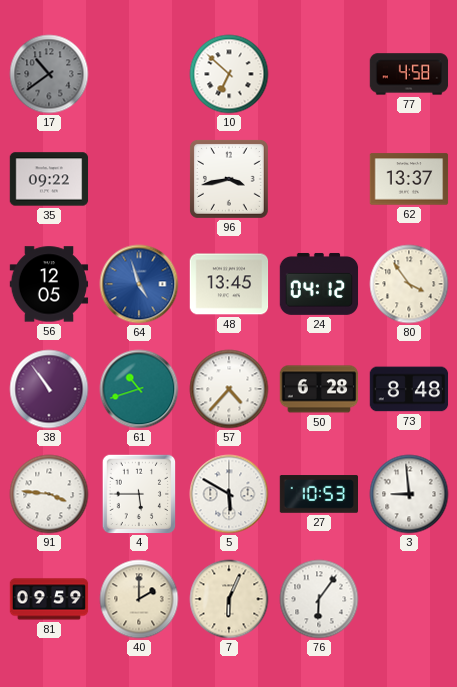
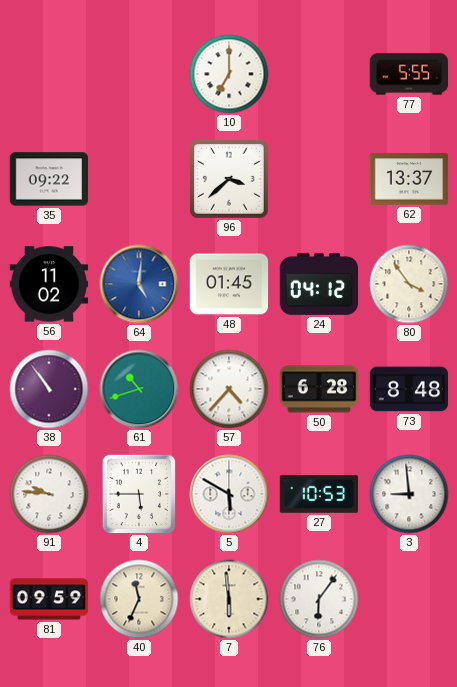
17: 10:39 -> none (49, 74)
10: 6:52 -> 7:00 (229, 74)
77: 4:58 -> 5:55 (409, 74)
96: 3:43 -> 3:38 (229, 179)
56: 12:05 -> 11:02 (49, 284)
64: 4:57 -> 5:01 (139, 284)
48: 13:45 -> 01:45 (229, 284)
91: 3:46 -> 9:46 (49, 494)
40: 2:00 -> 11:34 (139, 599)
7: 6:04 -> 5:59 (229, 599)
